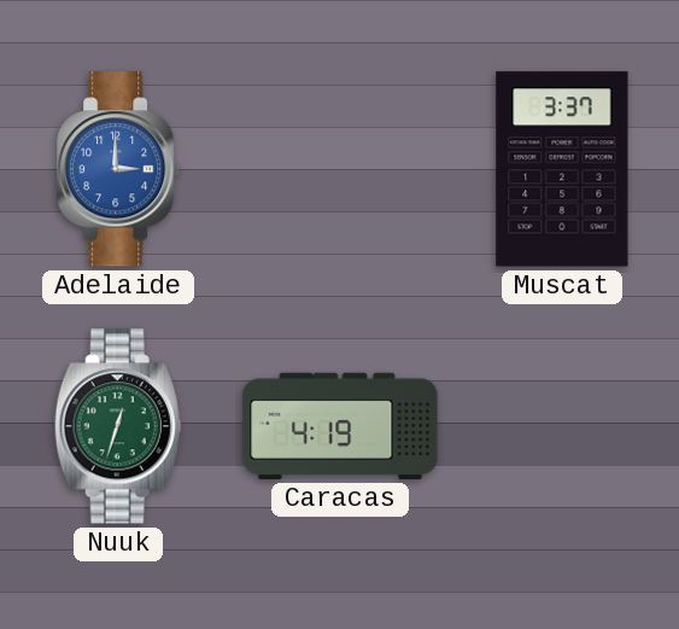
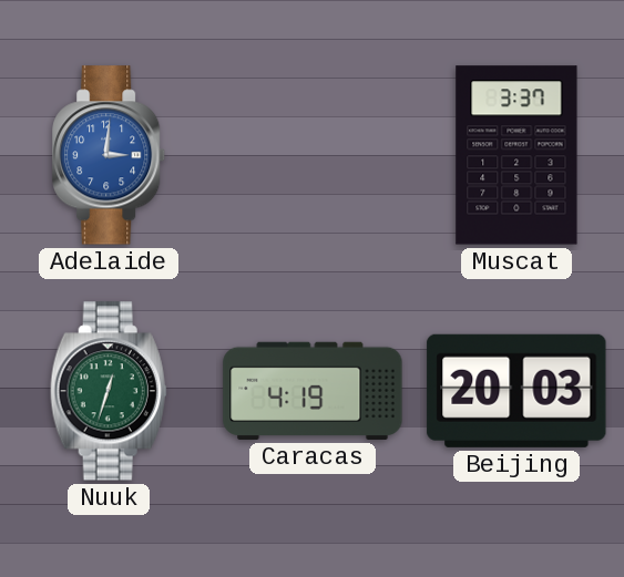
Adelaide: 3:00 -> 3:01 (110, 155)
Beijing: none -> 20:03 (516, 391)
